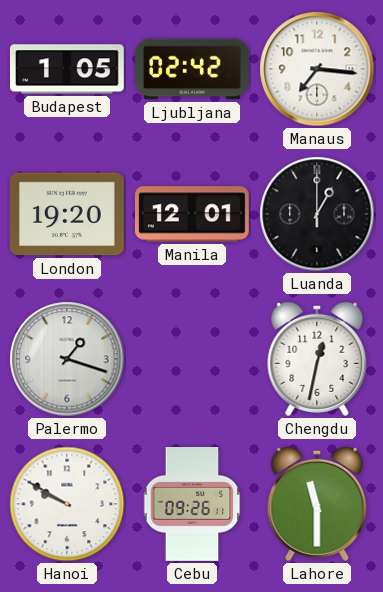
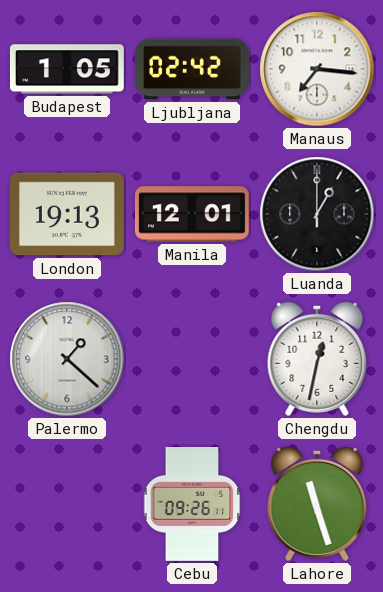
London: 19:20 -> 19:13 (67, 214)
Palermo: 1:18 -> 1:22 (67, 359)
Hanoi: 9:50 -> none (67, 504)
Lahore: 11:30 -> 11:27 (317, 504)
